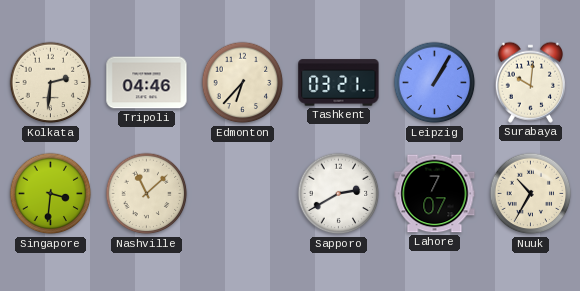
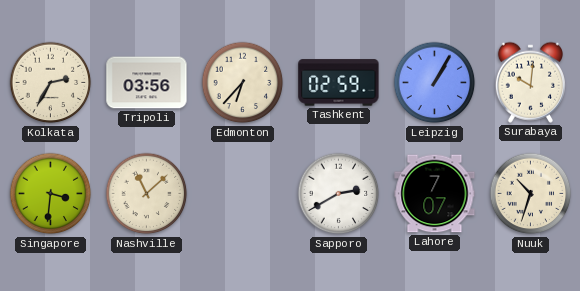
Kolkata: 2:31 -> 2:35 (51, 83)
Tripoli: 04:46 -> 03:56 (147, 83)
Tashkent: 03:21 -> 02:59 (339, 83)
Nuuk: 10:35 -> 10:33 (531, 194)
